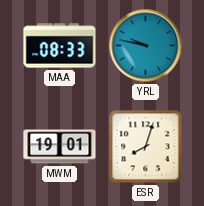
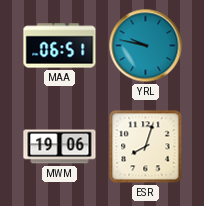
MAA: 08:33 -> 06:51 (60, 46)
MWM: 19:01 -> 19:06 (60, 147)
